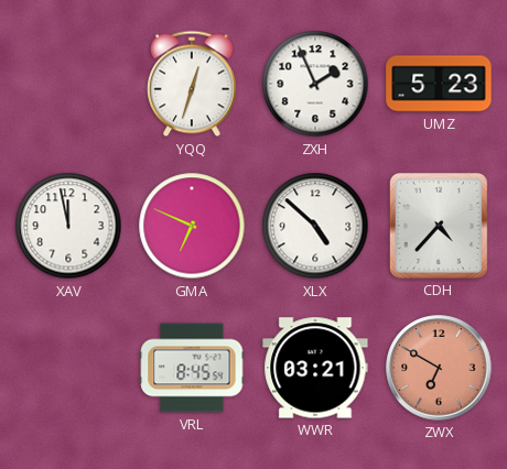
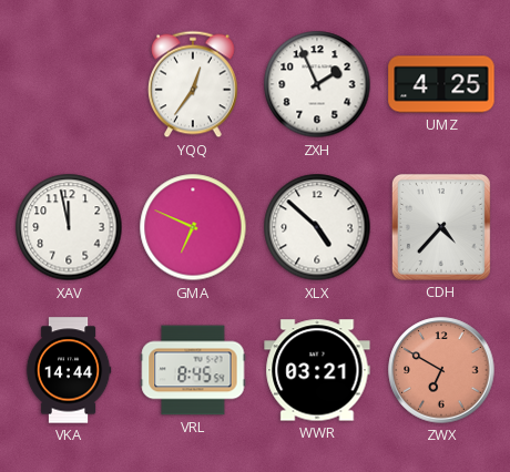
YQQ: 12:33 -> 12:36 (194, 84)
UMZ: 5:23 -> 4:25 (441, 84)
VKA: none -> 14:44 (69, 370)
